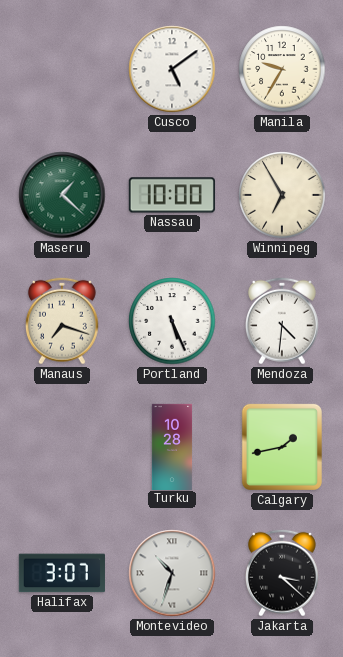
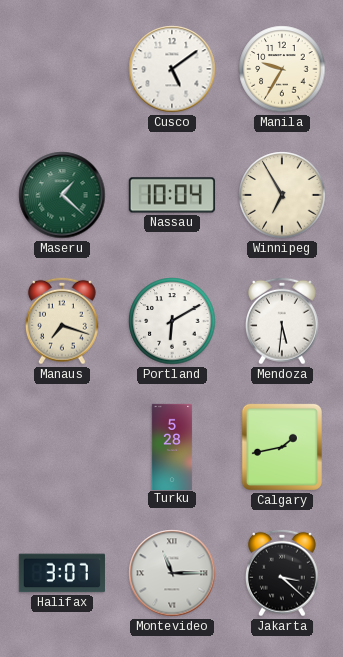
Nassau: 10:00 -> 10:04 (172, 195)
Portland: 5:26 -> 6:10 (172, 321)
Mendoza: 4:31 -> 5:31 (283, 321)
Turku: 10:28 -> 5:28 (172, 446)
Montevideo: 10:33 -> 11:15 (172, 573)
